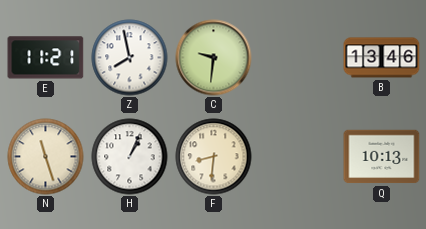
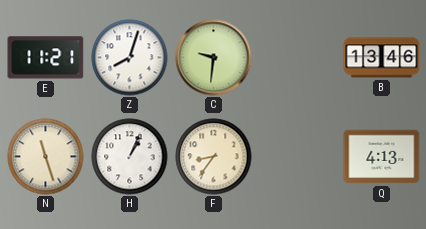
Z: 7:58 -> 8:03 (130, 58)
F: 8:31 -> 8:36 (214, 157)
Q: 10:13 -> 4:13 (382, 157)
